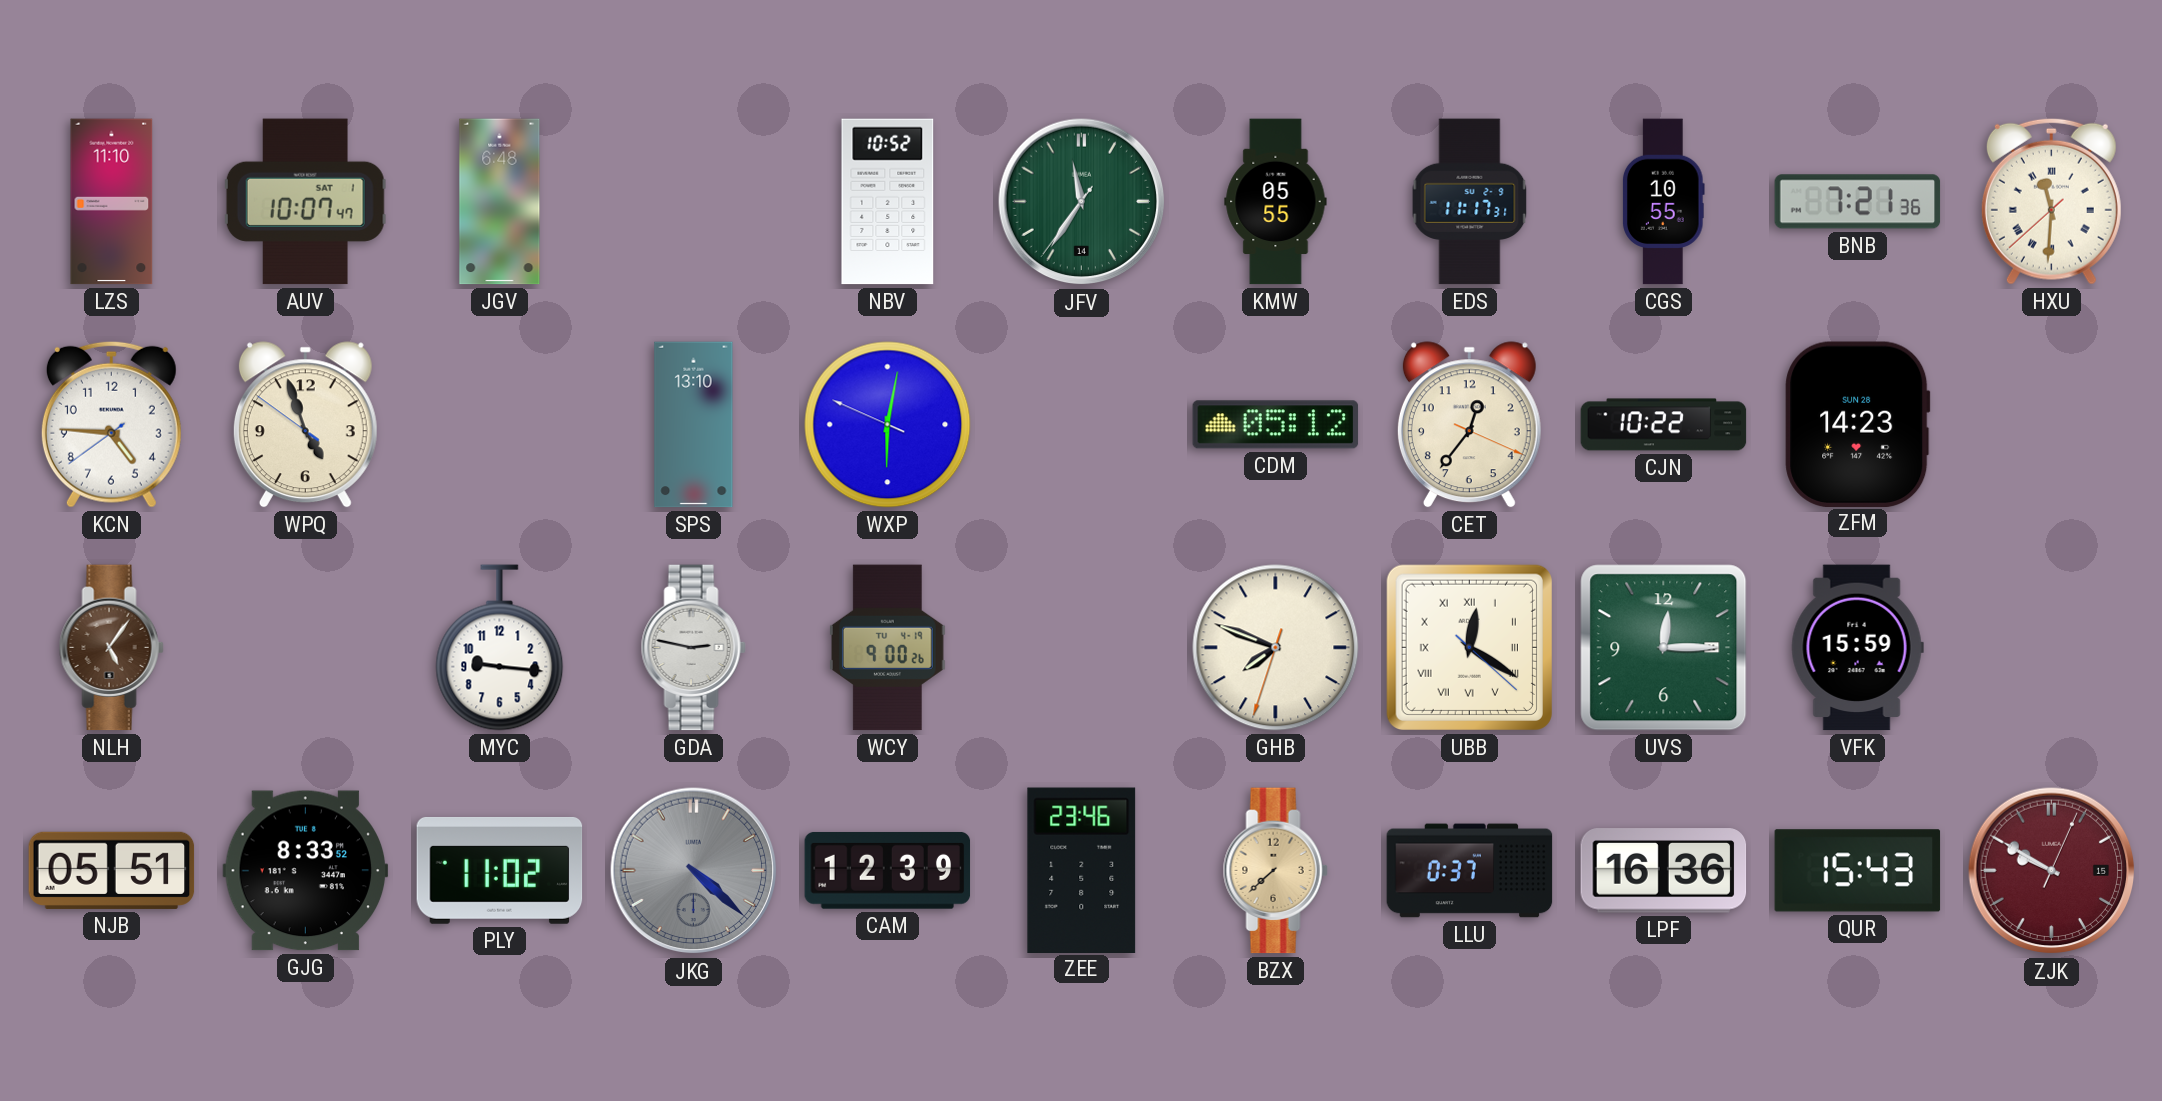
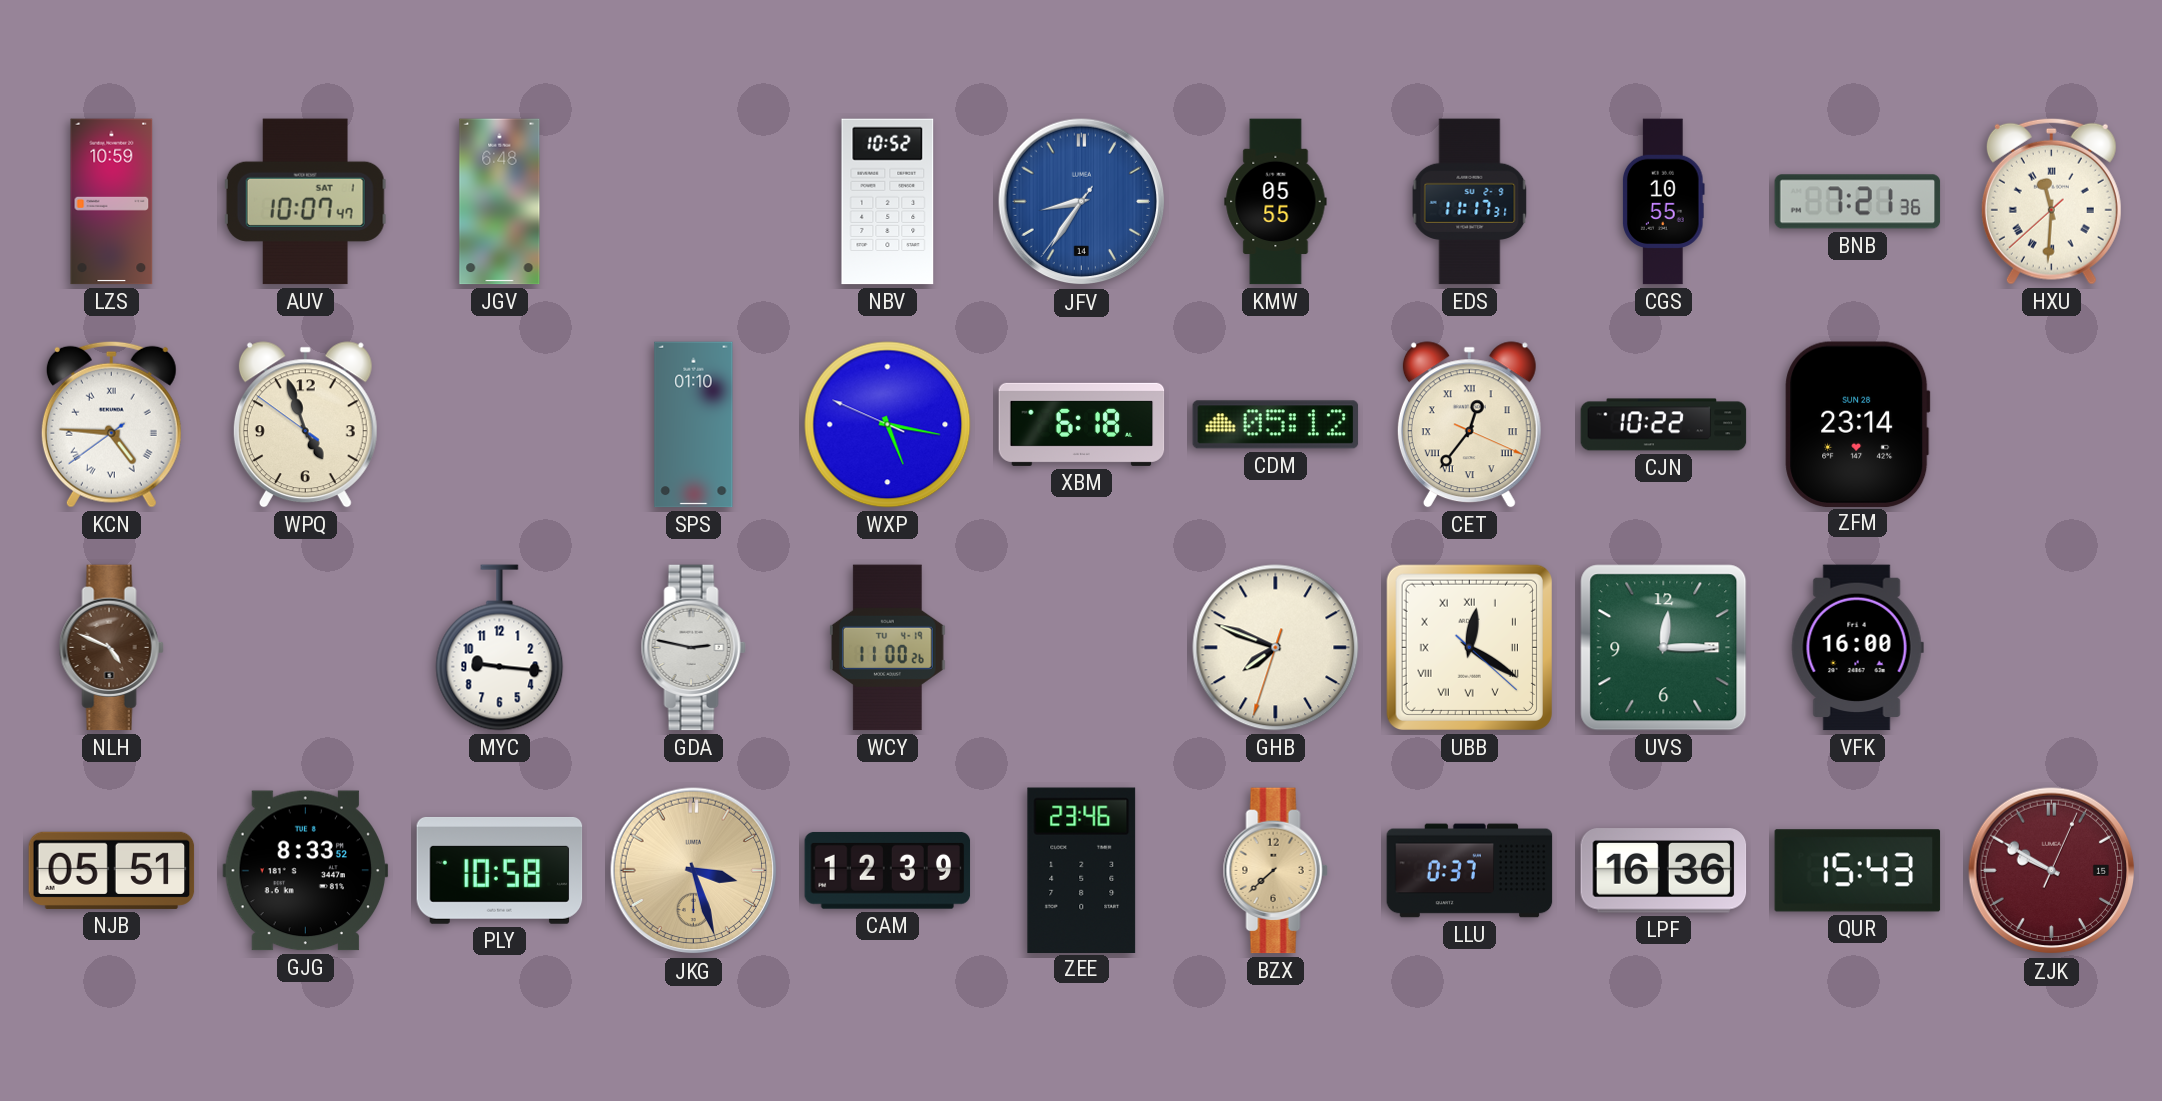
LZS: 11:10 -> 10:59 (112, 202)
JFV: 11:35 -> 8:35 (1082, 202)
JFV dial: green -> blue (1082, 202)
KCN numerals: Arabic -> Roman (111, 424)
SPS: 13:10 -> 01:10 (694, 425)
WXP: 6:01 -> 5:16 (888, 425)
XBM: none -> 6:18 (1082, 424)
CET numerals: Arabic -> Roman (1469, 425)
ZFM: 14:23 -> 23:14 (1858, 424)
NLH: 5:06 -> 4:49 (111, 648)
WCY: 9:00 -> 11:00 (887, 648)
VFK: 15:59 -> 16:00 (1857, 648)
PLY: 11:02 -> 10:58 (500, 870)
JKG: 4:22 -> 3:27 (694, 871)
JKG dial: grey -> champagne (694, 871)
